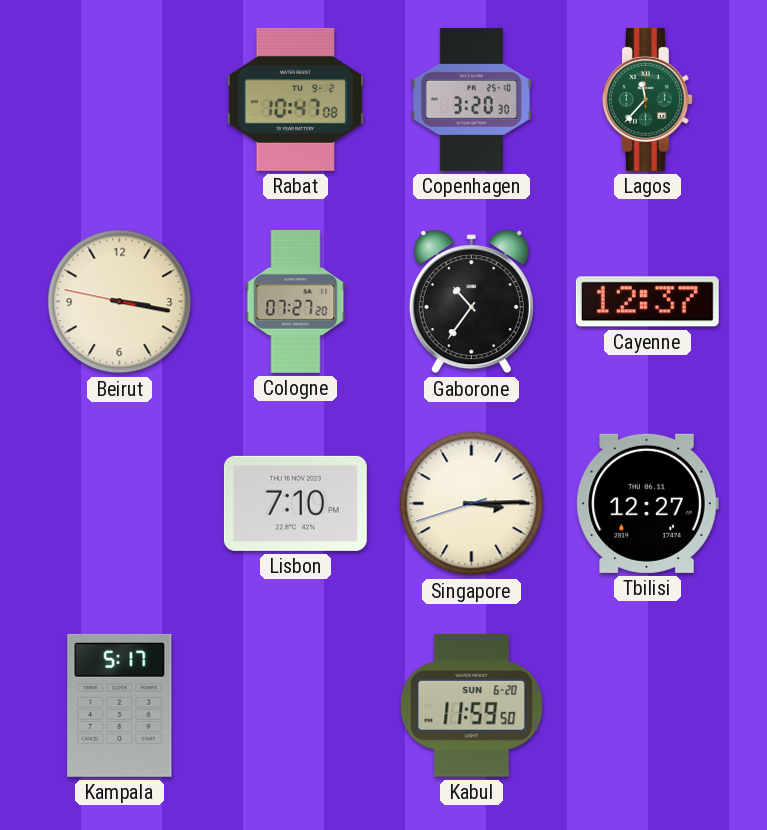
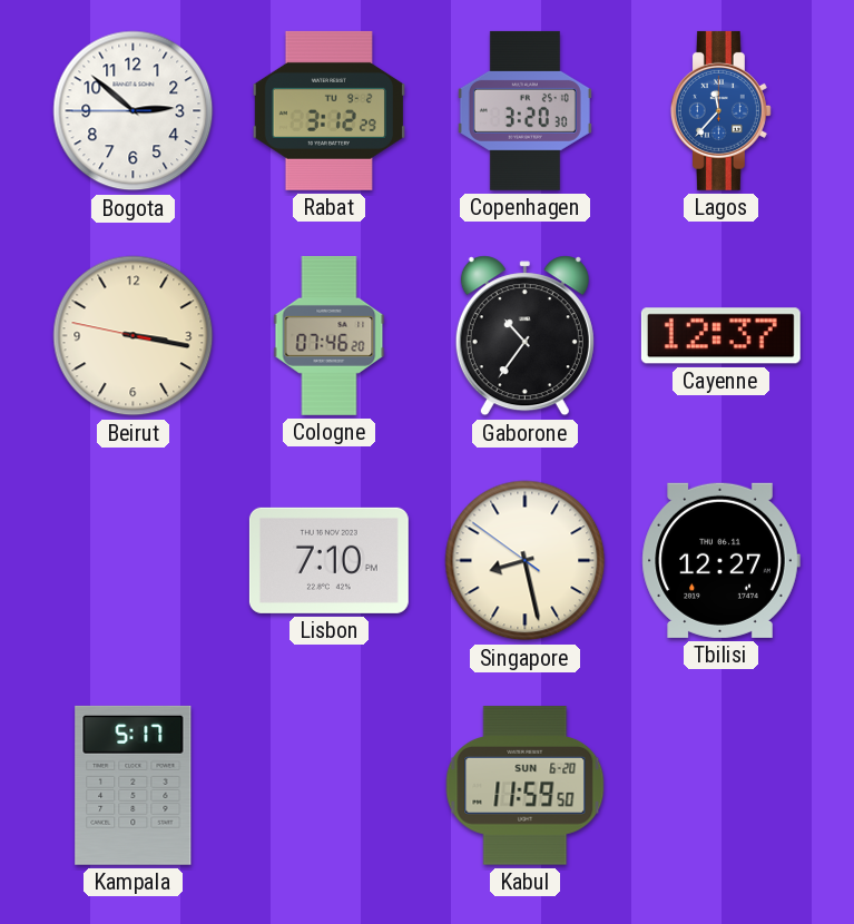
Bogota: none -> 2:51 (134, 111)
Rabat: 10:47 -> 3:12 (328, 110)
Lagos dial: green -> blue (720, 110)
Cologne: 07:27 -> 07:46 (330, 335)
Singapore: 3:14 -> 8:27 (526, 561)
